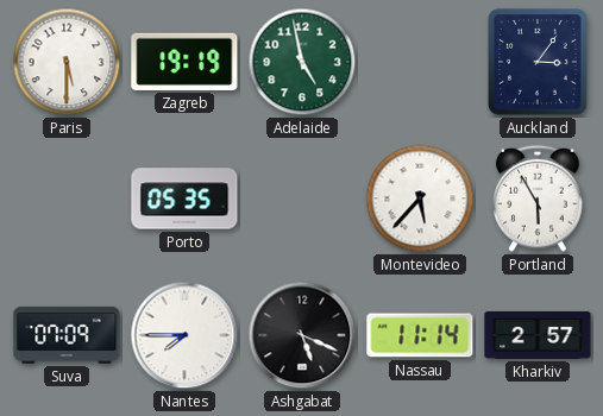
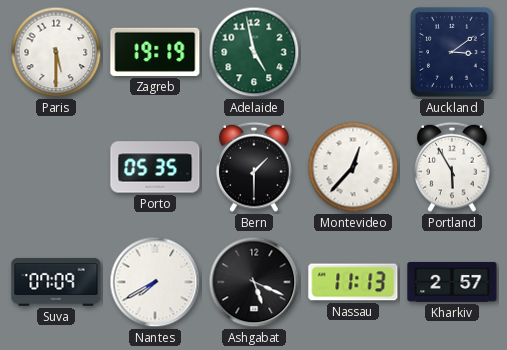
Auckland: 3:06 -> 3:09 (453, 53)
Bern: none -> 1:30 (254, 167)
Montevideo: 5:37 -> 12:37 (353, 167)
Nantes: 7:45 -> 7:40 (155, 282)
Nassau: 11:14 -> 11:13 (353, 282)
